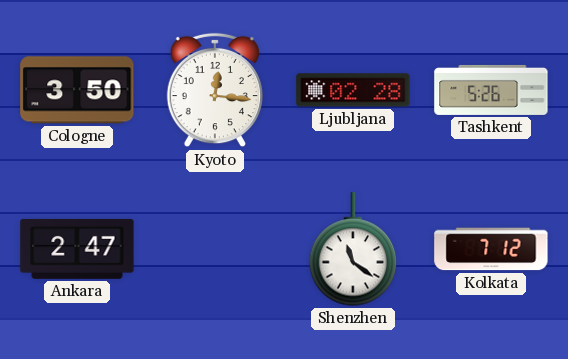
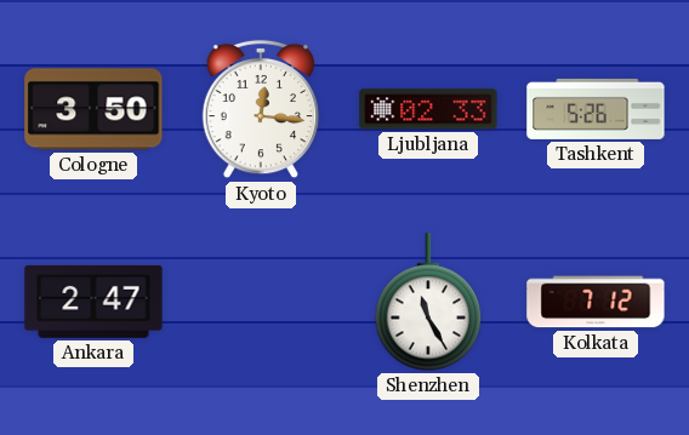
Ljubljana: 02:28 -> 02:33 (428, 109)
Shenzhen: 11:21 -> 11:25 (428, 302)
